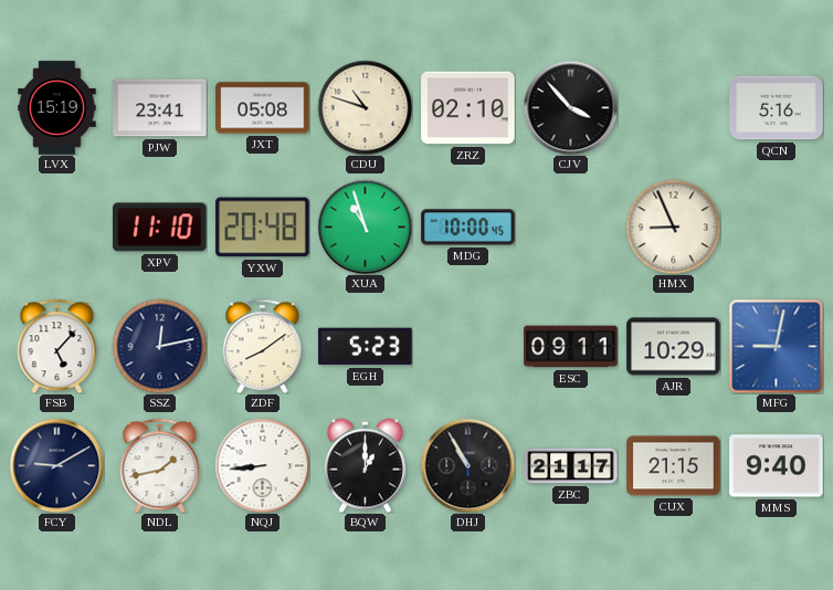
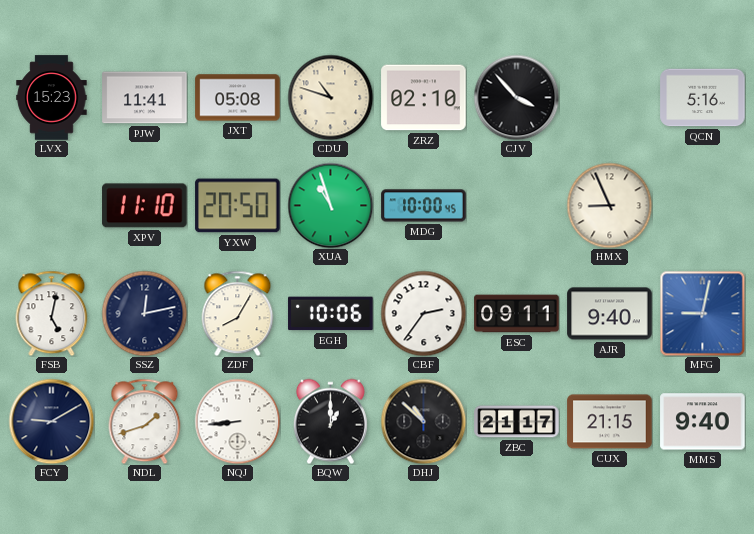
LVX: 15:19 -> 15:23 (52, 98)
PJW: 23:41 -> 11:41 (145, 98)
YXW: 20:48 -> 20:50 (238, 206)
FSB: 5:07 -> 5:02 (52, 313)
ZDF: 8:09 -> 8:05 (238, 313)
EGH: 5:23 -> 10:06 (331, 314)
CBF: none -> 2:36 (423, 313)
AJR: 10:29 -> 9:40 (610, 314)
NDL: 1:43 -> 1:42 (145, 421)
DHJ: 10:55 -> 10:52 (423, 421)
